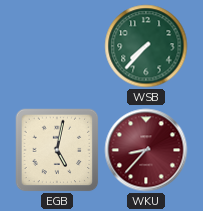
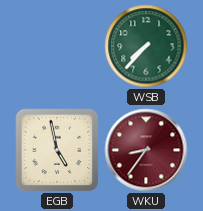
EGB: 5:02 -> 4:58 (57, 150)
WKU: 8:37 -> 8:36 (146, 150)
